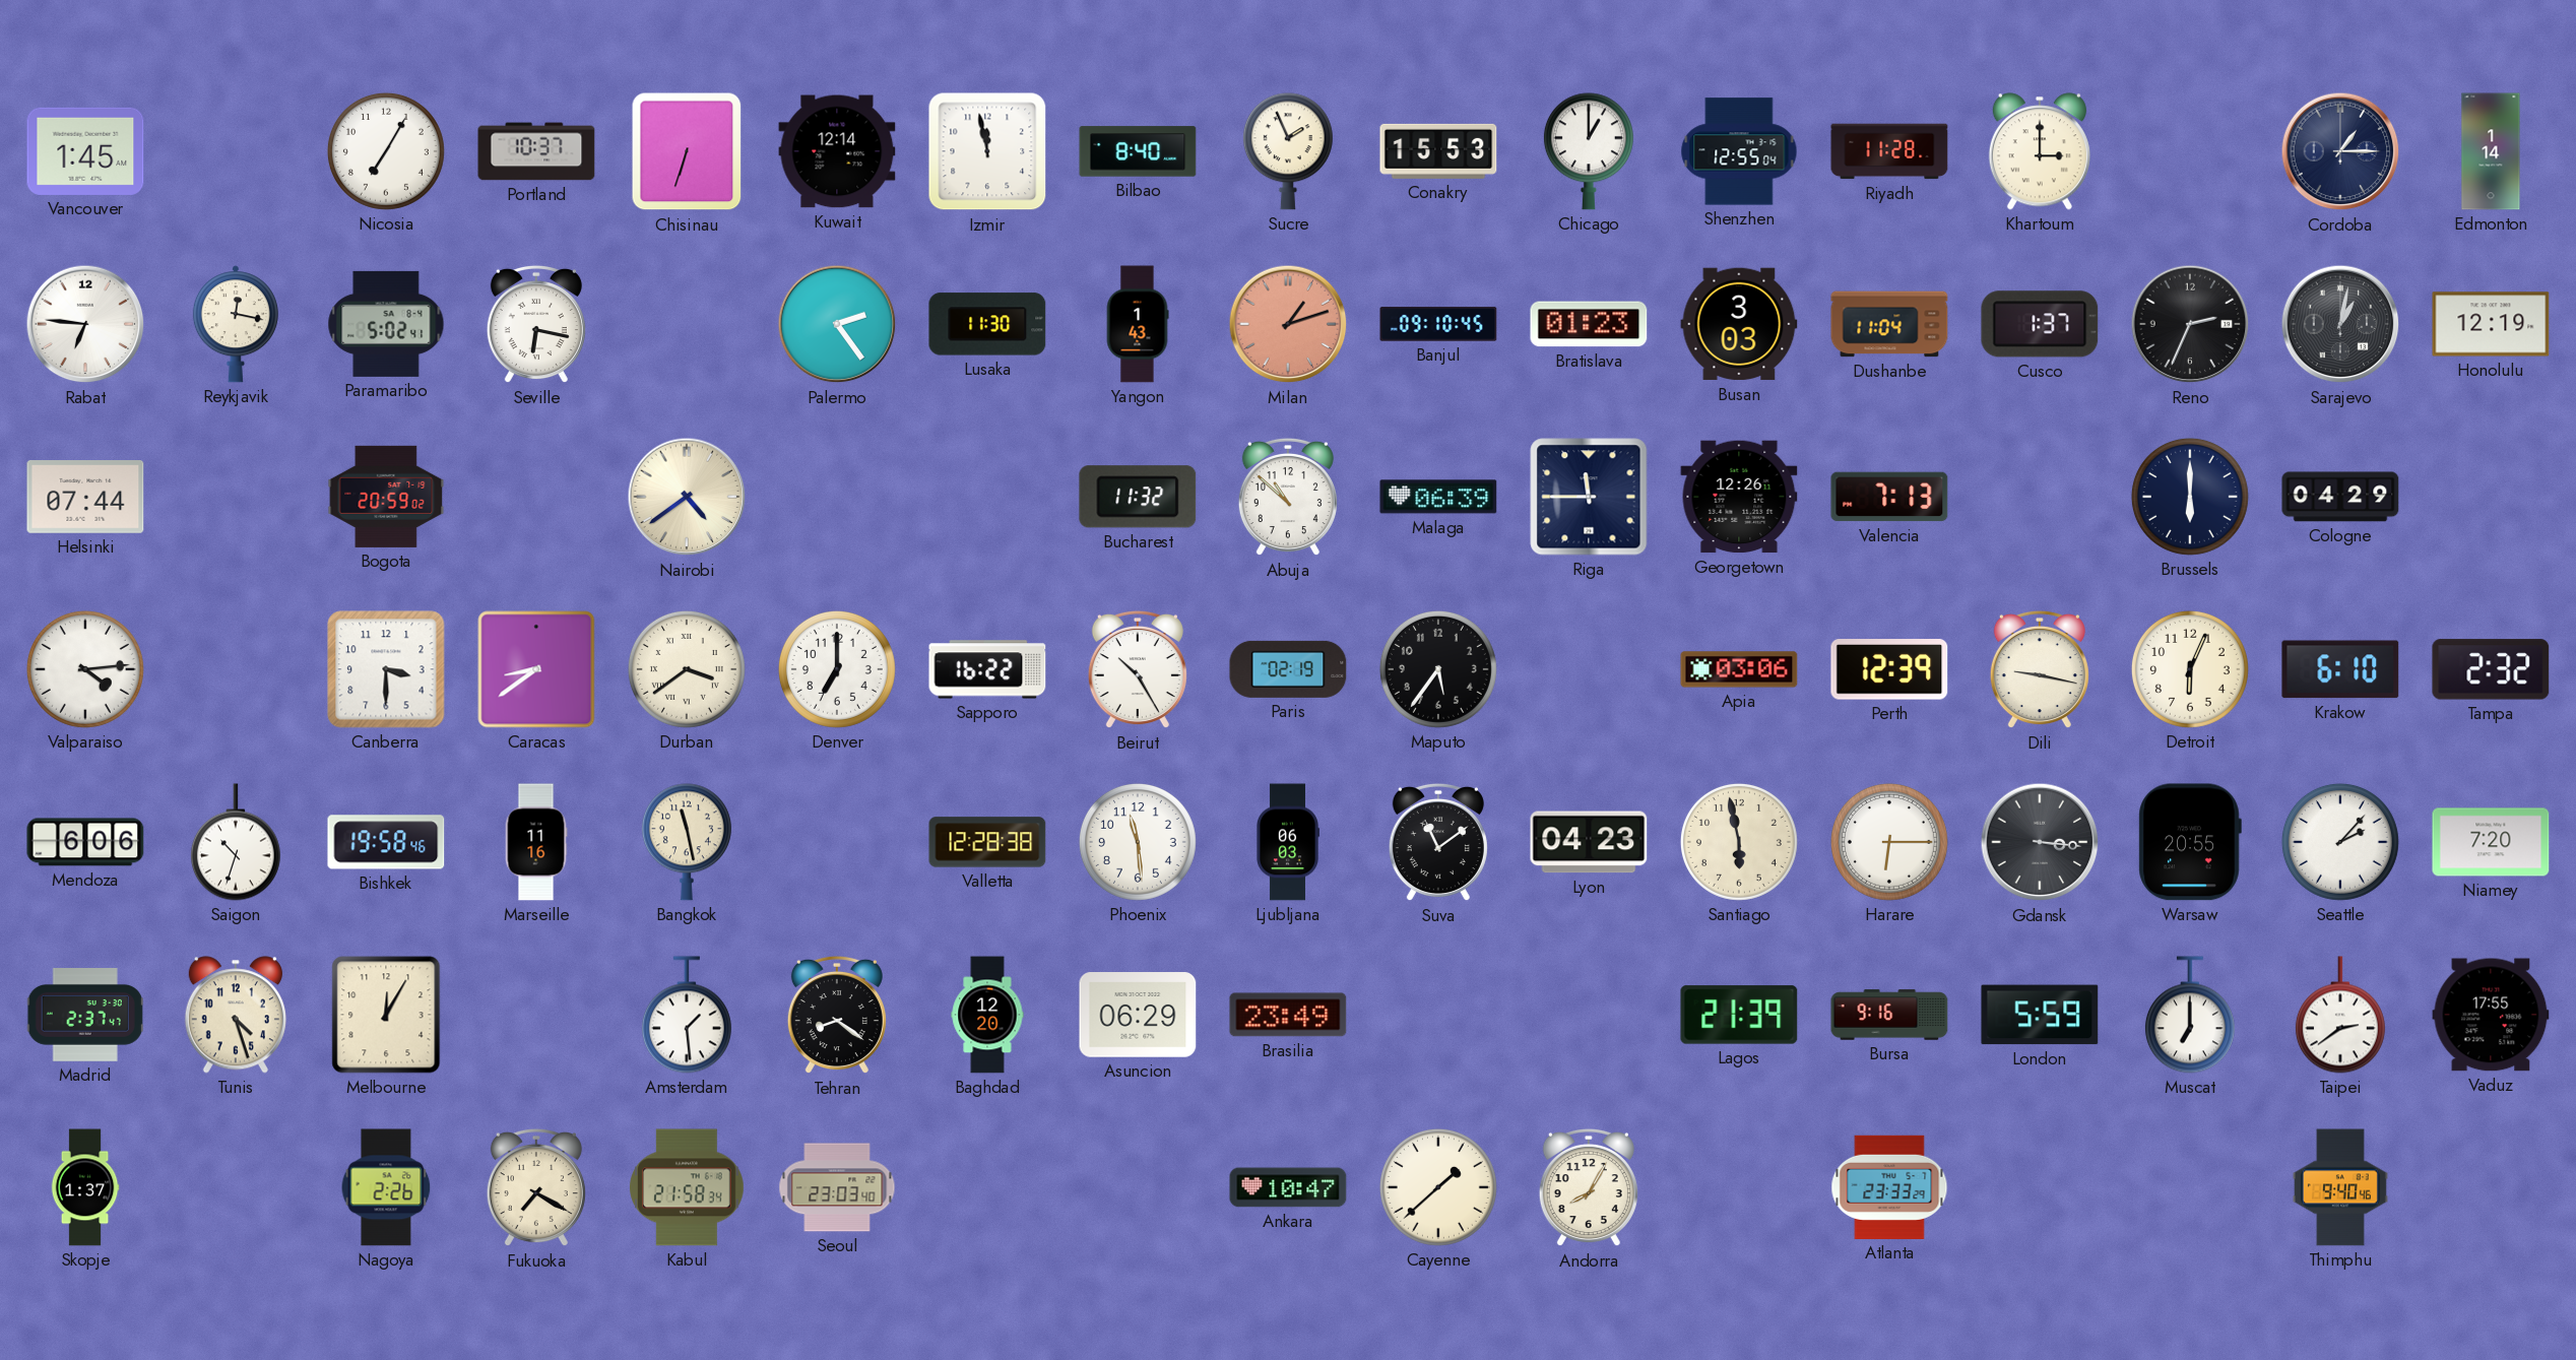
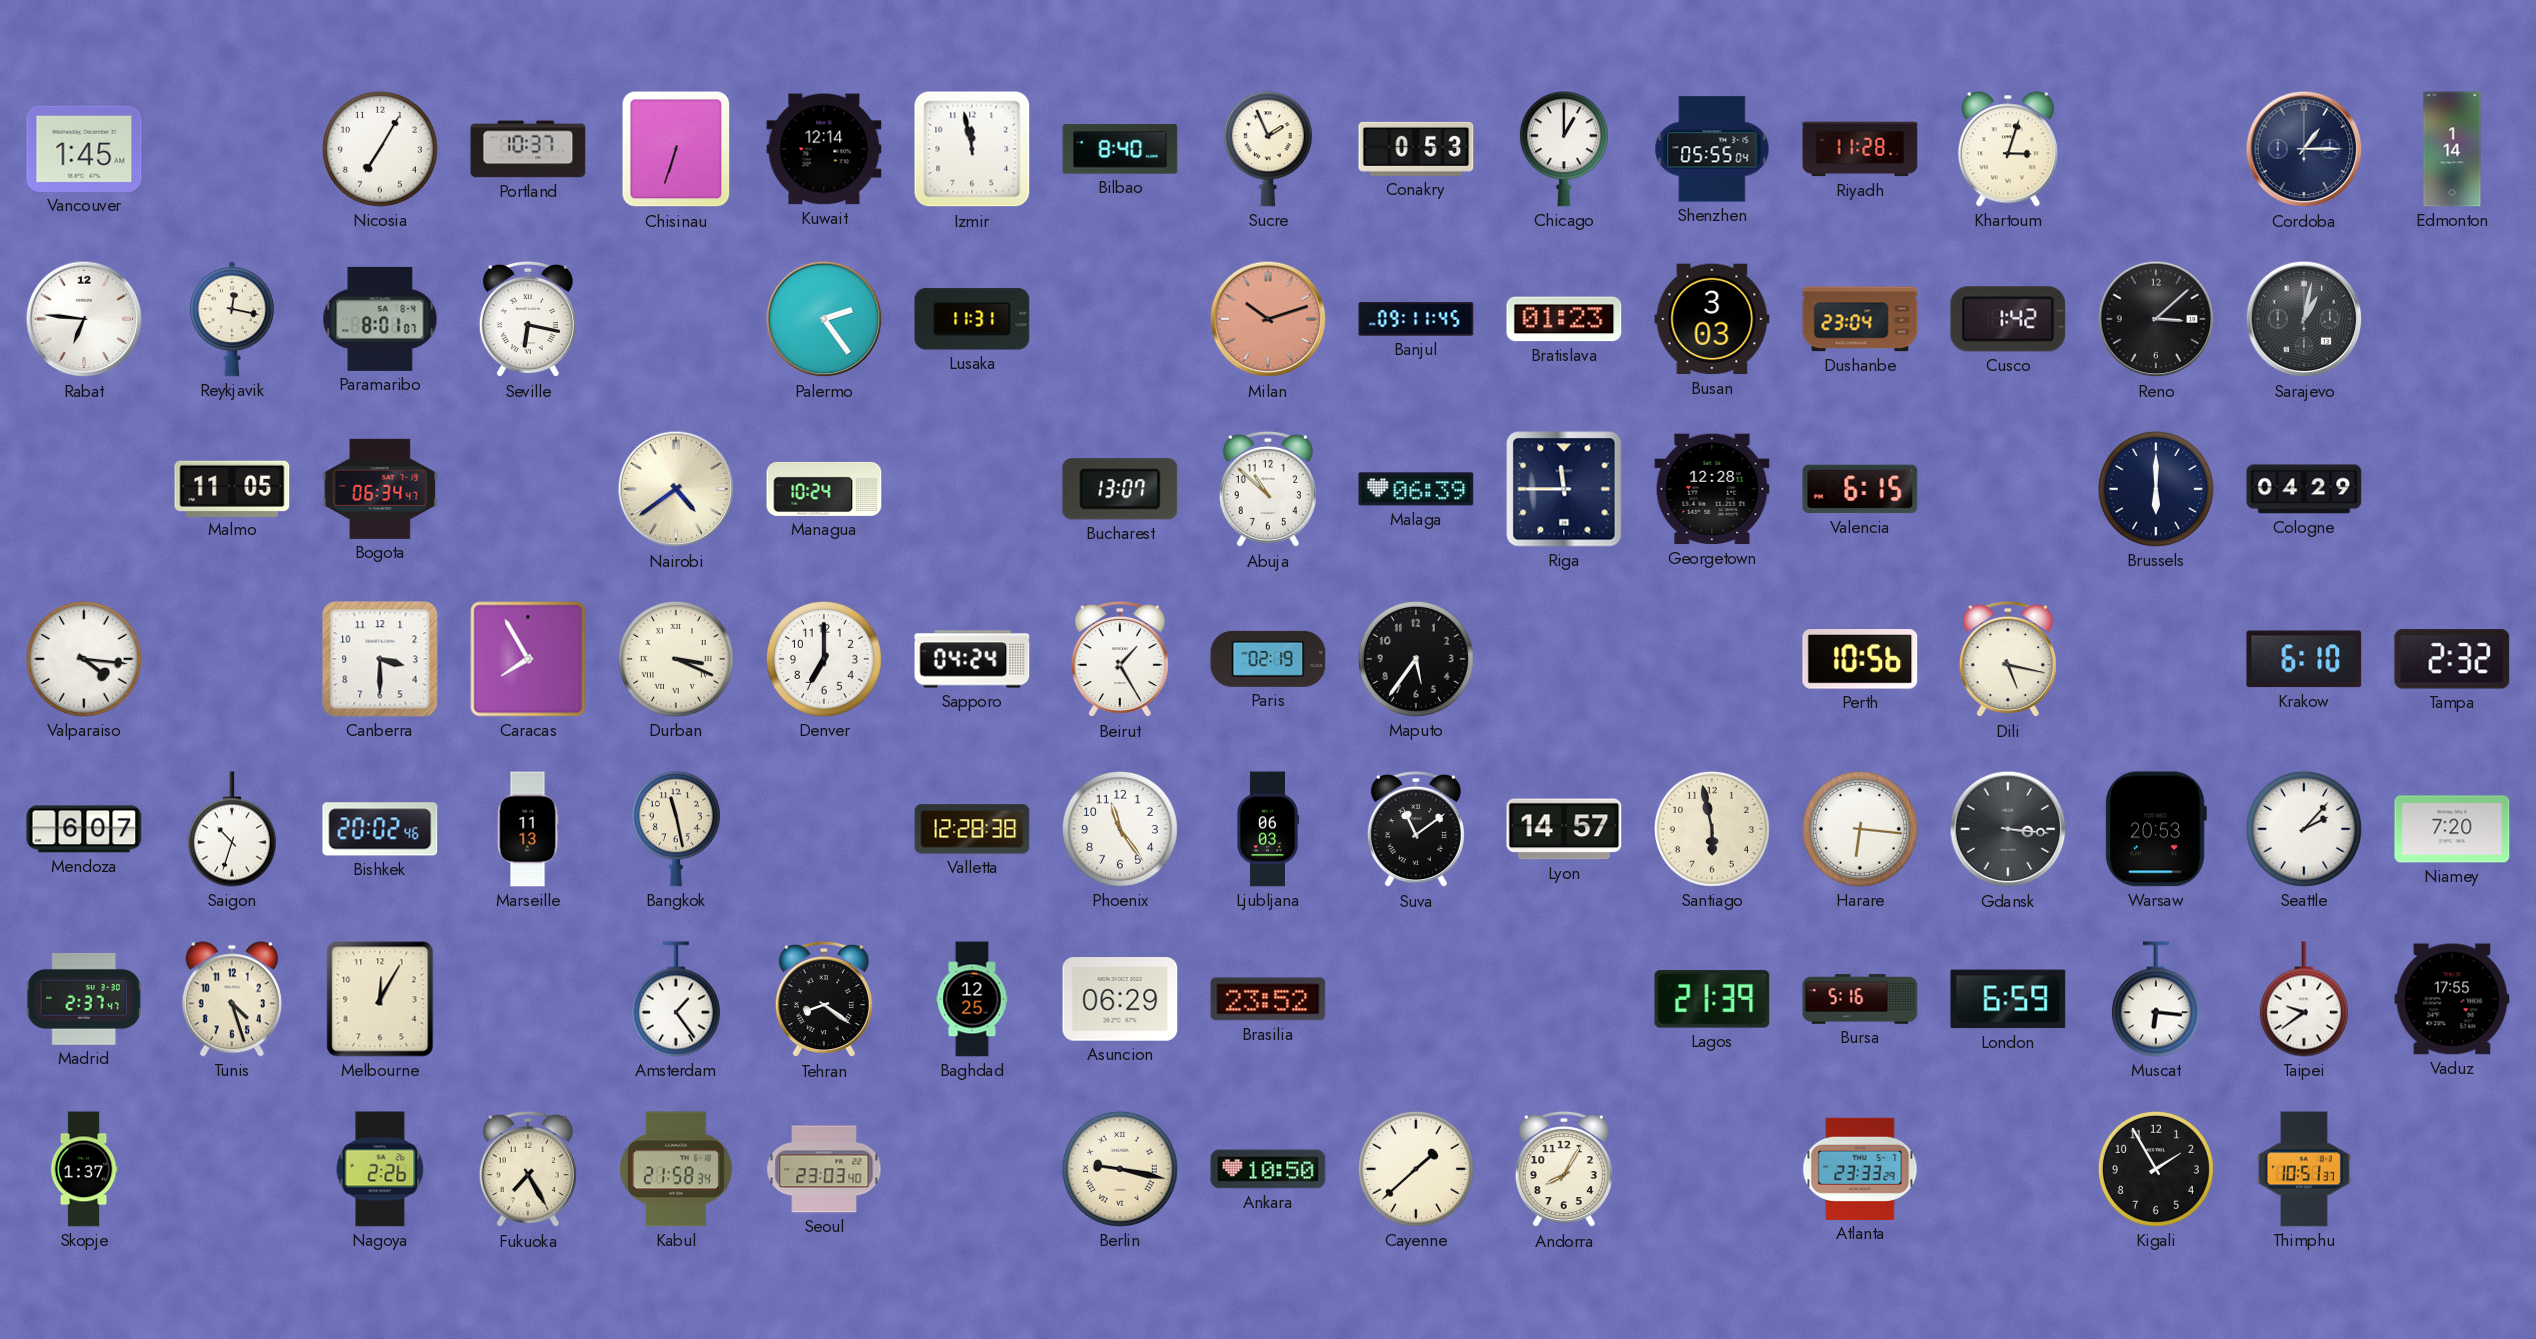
Conakry: 15:53 -> 0:53 (1416, 149)
Shenzhen: 12:55 -> 05:55 (1712, 149)
Khartoum: 3:00 -> 3:03 (2008, 149)
Paramaribo: 5:02 -> 8:01 (380, 319)
Lusaka: 11:30 -> 11:31 (972, 319)
Yangon: 1:43 -> none (1138, 324)
Milan: 1:12 -> 10:12 (1268, 319)
Banjul: 09:10 -> 09:11 (1416, 319)
Dushanbe: 11:04 -> 23:04 (1860, 319)
Cusco: 1:37 -> 1:42 (2008, 319)
Reno: 2:34 -> 3:08 (2156, 319)
Honolulu: 12:19 -> none (2491, 324)
Helsinki: 07:44 -> none (85, 498)
Malmo: none -> 11:05 (232, 488)
Bogota: 20:59 -> 06:34 (380, 489)
Managua: none -> 10:24 (824, 489)
Bucharest: 11:32 -> 13:07 (1120, 489)
Georgetown: 12:26 -> 12:28 (1712, 489)
Valencia: 7:13 -> 6:15 (1860, 489)
Valparaiso: 4:14 -> 4:16 (84, 659)
Caracas: 8:39 -> 7:55 (528, 659)
Durban: 3:39 -> 3:19 (676, 659)
Sapporo: 16:22 -> 04:24 (972, 659)
Beirut: 10:25 -> 1:25 (1120, 659)
Apia: 03:06 -> none (1739, 669)
Perth: 12:39 -> 10:56 (1860, 659)
Dili: 9:17 -> 5:17 (2008, 659)
Detroit: 6:04 -> none (2190, 669)
Mendoza: 6:06 -> 6:07 (84, 829)
Bishkek: 19:58 -> 20:02 (380, 829)
Marseille: 11:16 -> 11:13 (528, 829)
Phoenix: 11:29 -> 11:24 (1120, 829)
Lyon: 04:23 -> 14:57 (1564, 829)
Harare: 6:15 -> 6:16 (1860, 829)
Warsaw: 20:55 -> 20:53 (2156, 829)
Amsterdam: 1:29 -> 1:24 (676, 999)
Baghdad: 12:20 -> 12:25 (972, 999)
Brasilia: 23:49 -> 23:52 (1268, 999)
Bursa: 9:16 -> 5:16 (1860, 999)
London: 5:59 -> 6:59 (2008, 999)
Muscat: 7:00 -> 6:16 (2156, 999)
Taipei: 2:39 -> 9:39 (2304, 999)
Fukuoka: 7:20 -> 7:25 (528, 1169)
Berlin: none -> 9:17 (1120, 1169)
Ankara: 10:47 -> 10:50 (1268, 1169)
Kigali: none -> 1:55 (2156, 1169)
Thimphu: 9:40 -> 10:51 (2304, 1169)
